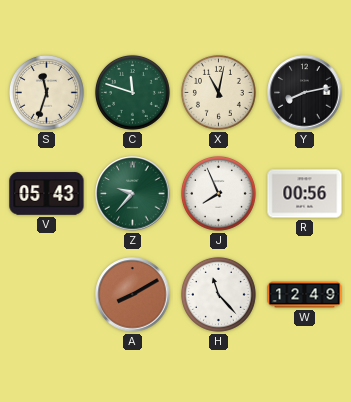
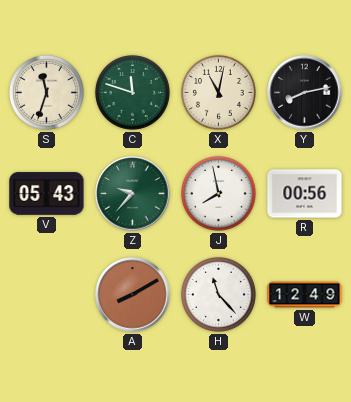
J: 7:56 -> 7:58 (218, 193)
